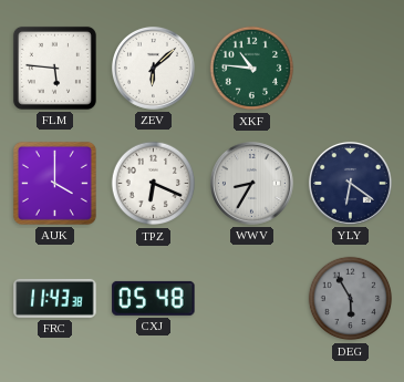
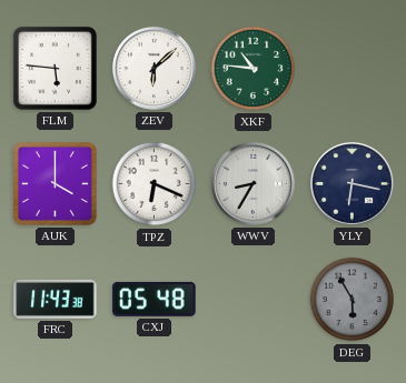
YLY: 6:21 -> 6:17 (351, 183)
